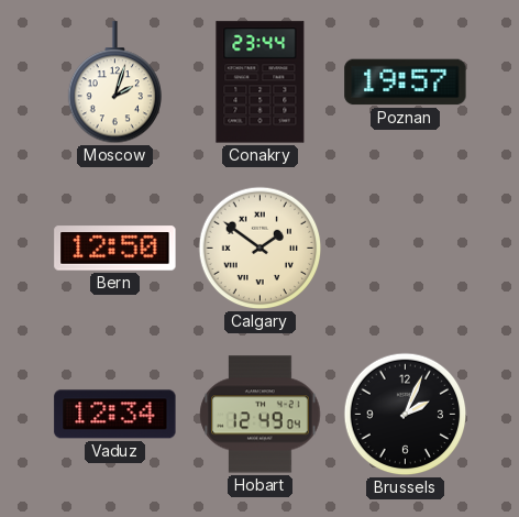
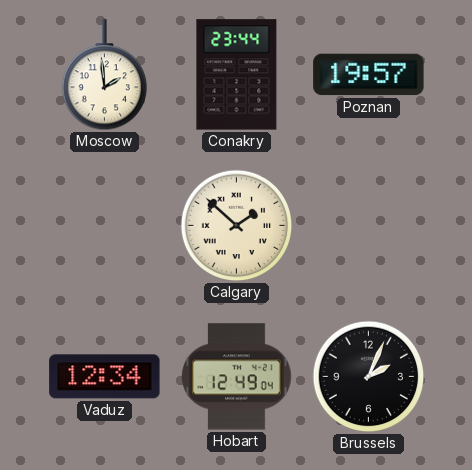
Moscow: 2:03 -> 1:59 (104, 75)
Bern: 12:50 -> none (115, 249)
Calgary: 1:51 -> 1:52 (237, 226)
